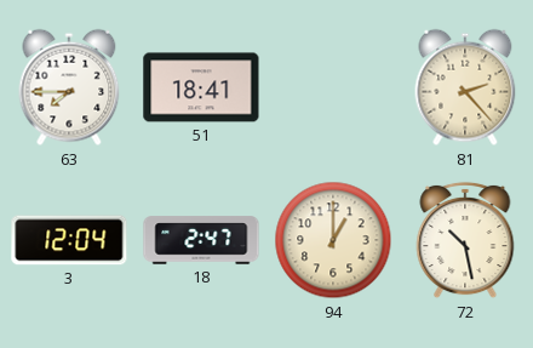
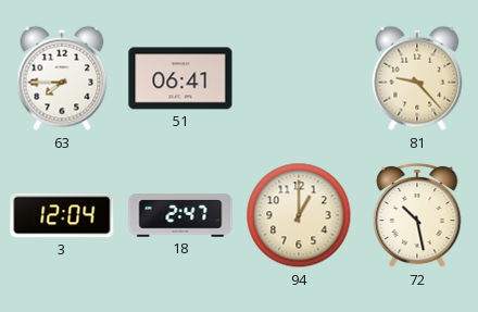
51: 18:41 -> 06:41 (180, 78)
81: 2:23 -> 9:23 (417, 78)
